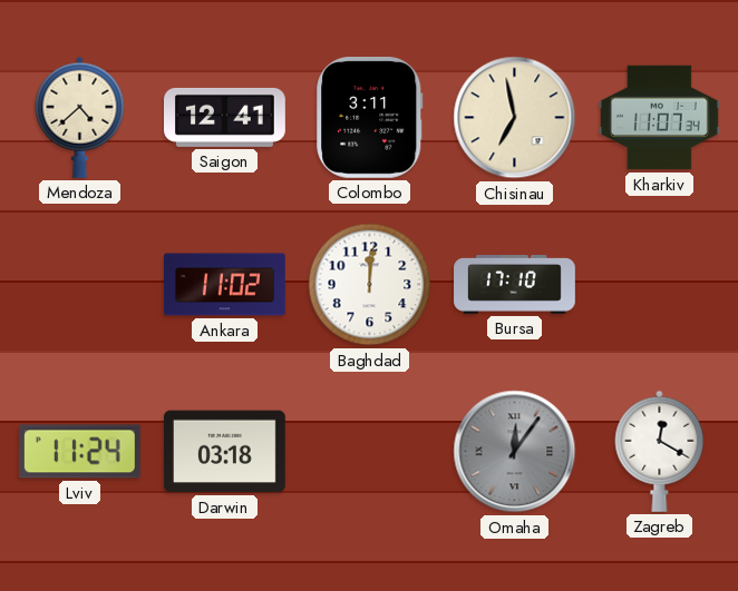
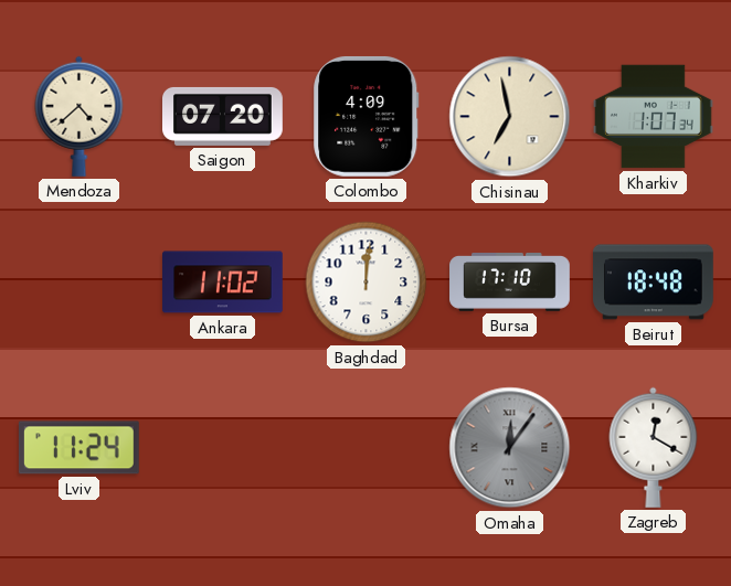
Saigon: 12:41 -> 07:20 (223, 116)
Colombo: 3:11 -> 4:09 (367, 116)
Kharkiv: 11:07 -> 1:07 (654, 117)
Beirut: none -> 18:48 (654, 283)
Darwin: 03:18 -> none (225, 452)
